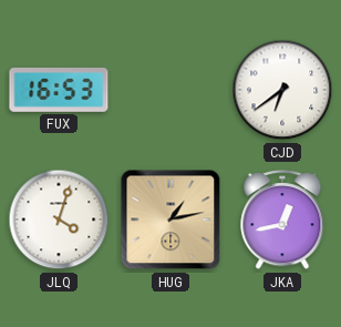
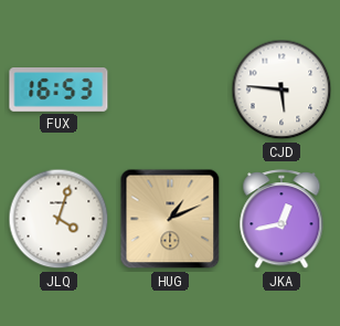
CJD: 6:39 -> 5:46 (281, 90)
HUG: 1:13 -> 1:11 (170, 219)
